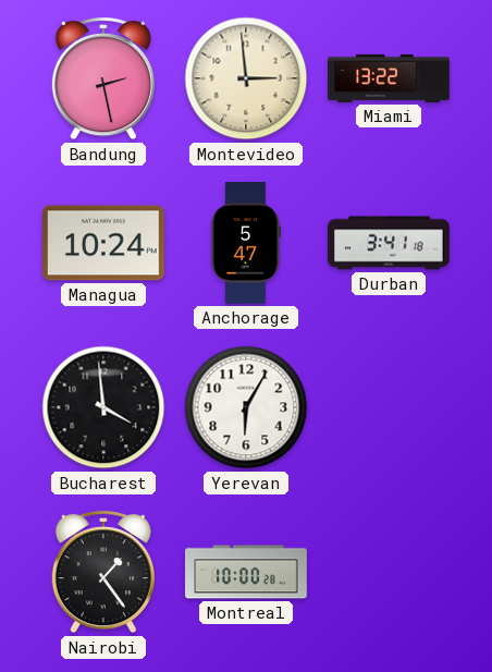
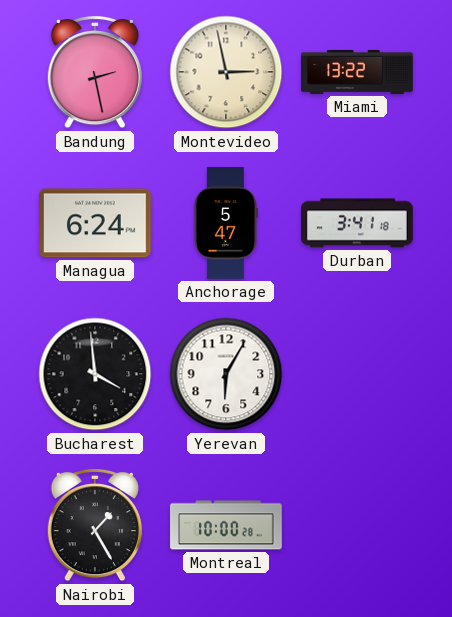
Montevideo: 2:59 -> 2:58 (226, 72)
Managua: 10:24 -> 6:24 (96, 223)
Nairobi: 1:24 -> 1:25 (95, 525)
